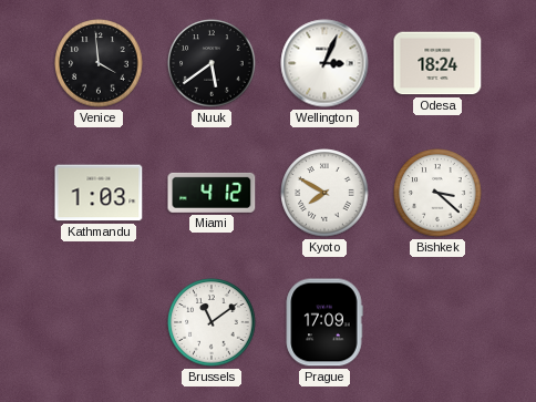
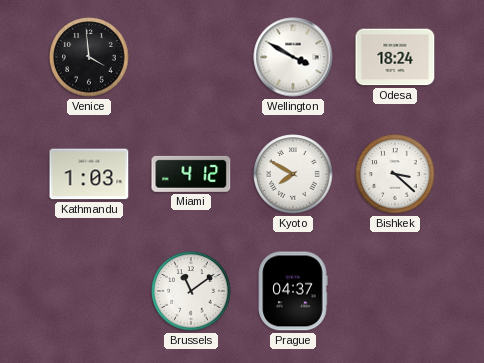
Nuuk: 5:39 -> none (212, 63)
Wellington: 3:04 -> 3:50 (293, 57)
Prague: 17:09 -> 04:37 (293, 291)
